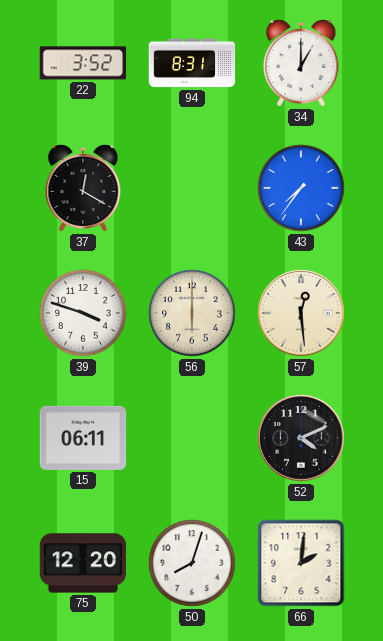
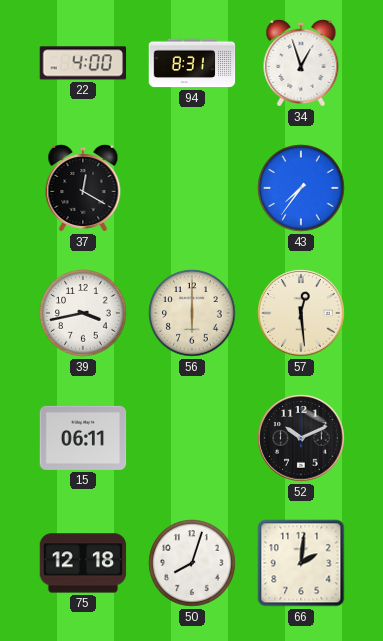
22: 3:52 -> 4:00 (83, 63)
34: 1:00 -> 12:57 (301, 63)
39: 3:48 -> 3:43 (83, 313)
52: 4:11 -> 10:11 (301, 438)
75: 12:20 -> 12:18 (83, 563)
